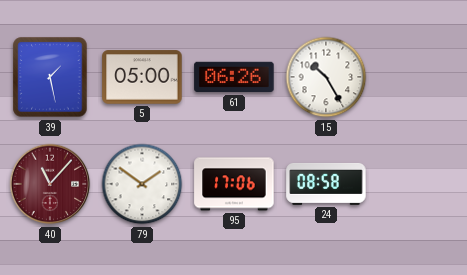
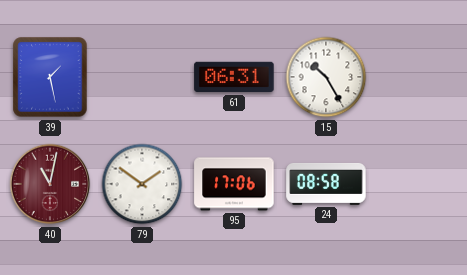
5: 05:00 -> none (142, 77)
61: 06:26 -> 06:31 (234, 77)
40: 11:07 -> 11:02 (50, 184)
